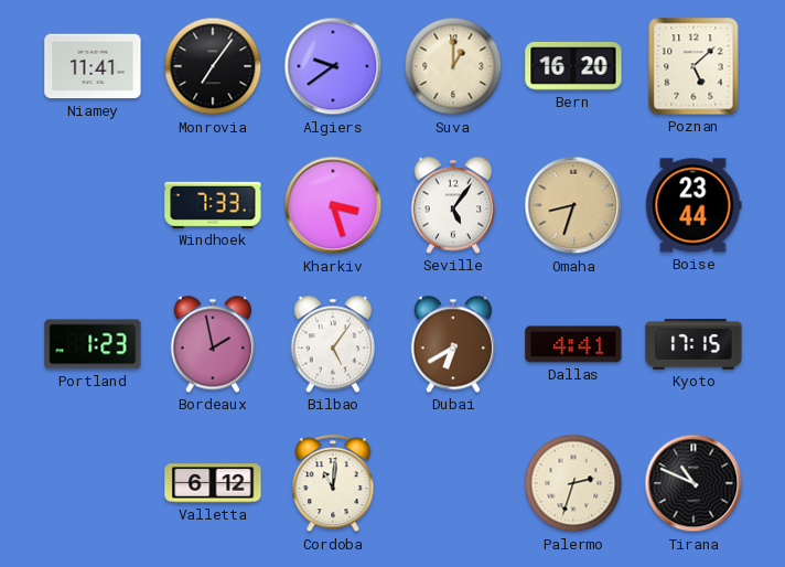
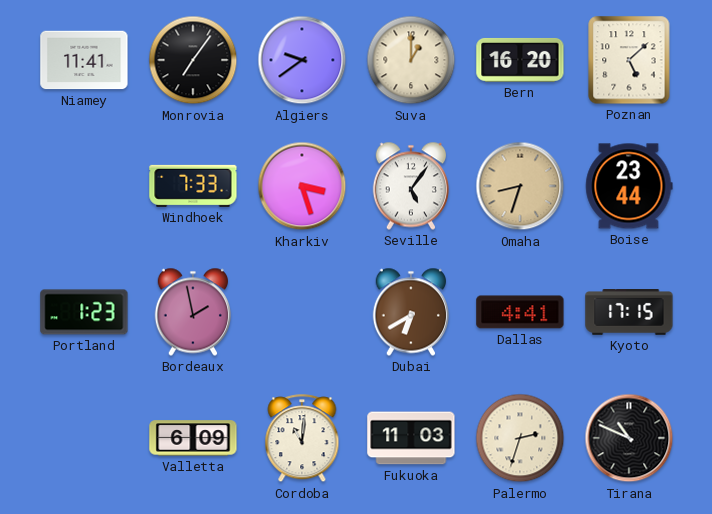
Bilbao: 5:06 -> none (332, 344)
Valletta: 6:12 -> 6:09 (193, 438)
Fukuoka: none -> 11:03 (411, 438)
